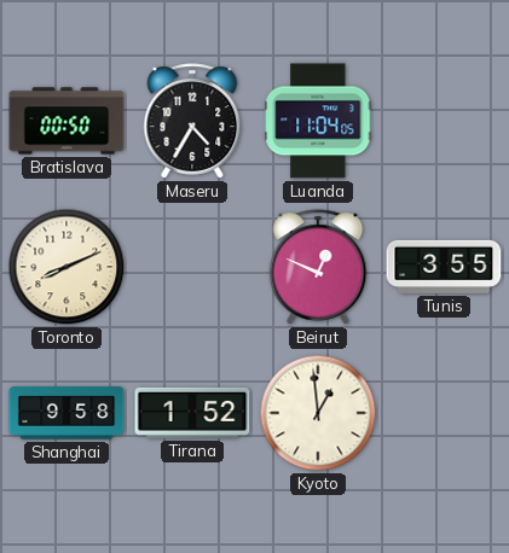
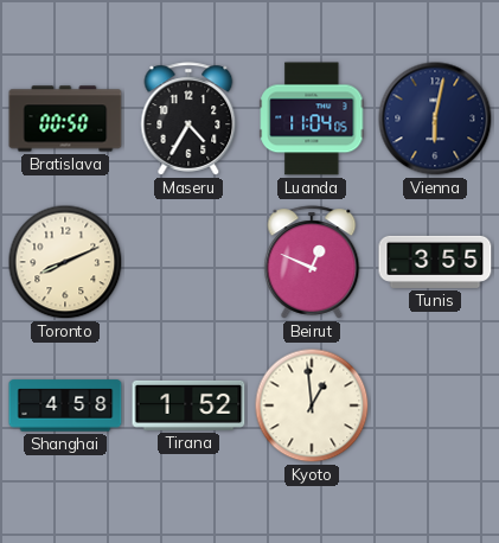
Vienna: none -> 6:02 (435, 119)
Shanghai: 9:58 -> 4:58 (65, 405)
